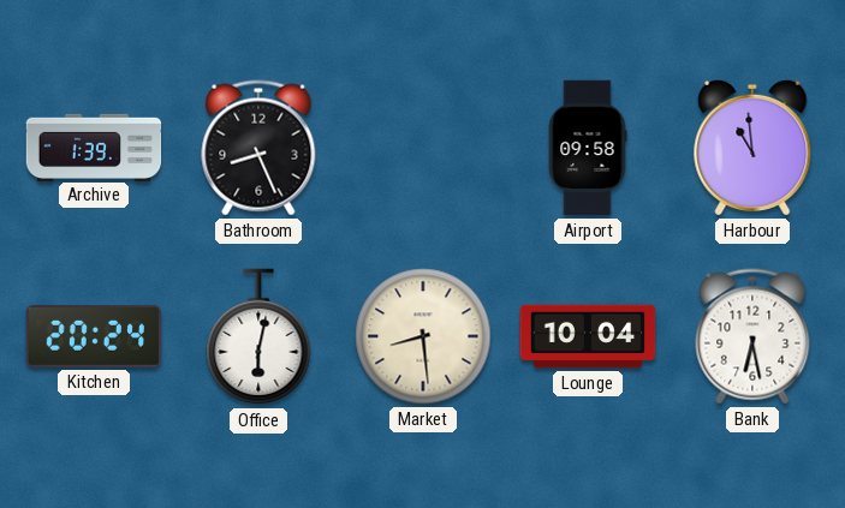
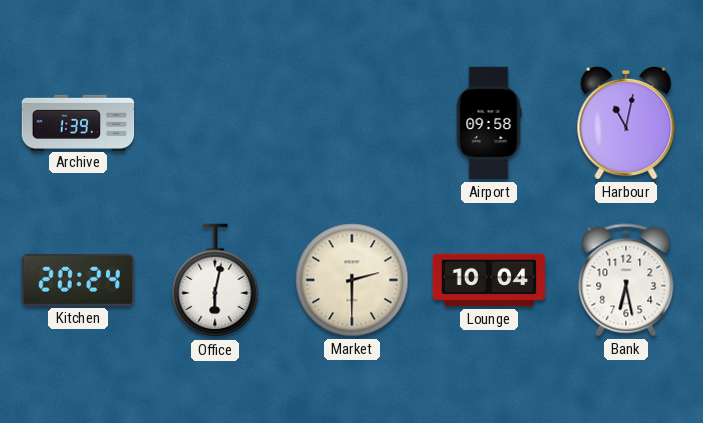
Bathroom: 8:26 -> none (258, 148)
Harbour: 10:59 -> 11:02 (626, 123)
Market: 8:29 -> 2:30 (352, 280)
